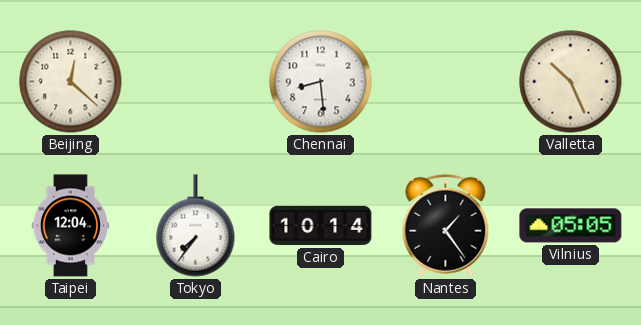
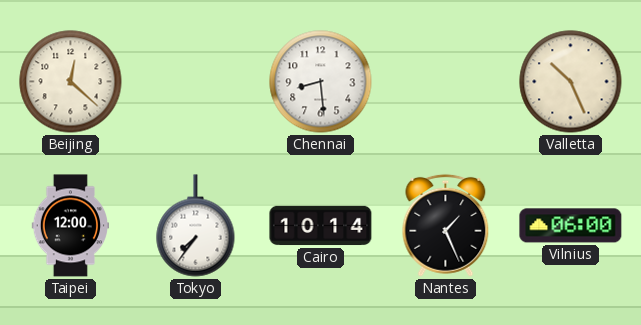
Taipei: 12:04 -> 12:00 (71, 226)
Nantes: 1:24 -> 1:26 (446, 225)
Vilnius: 05:05 -> 06:00 (571, 226)
